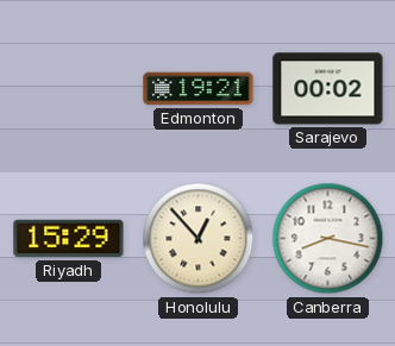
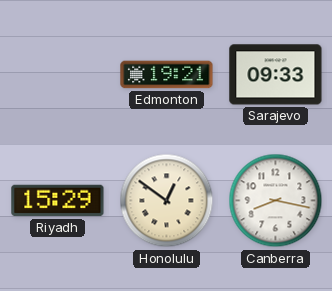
Sarajevo: 00:02 -> 09:33 (276, 75)
Honolulu: 12:53 -> 12:51 (167, 201)
